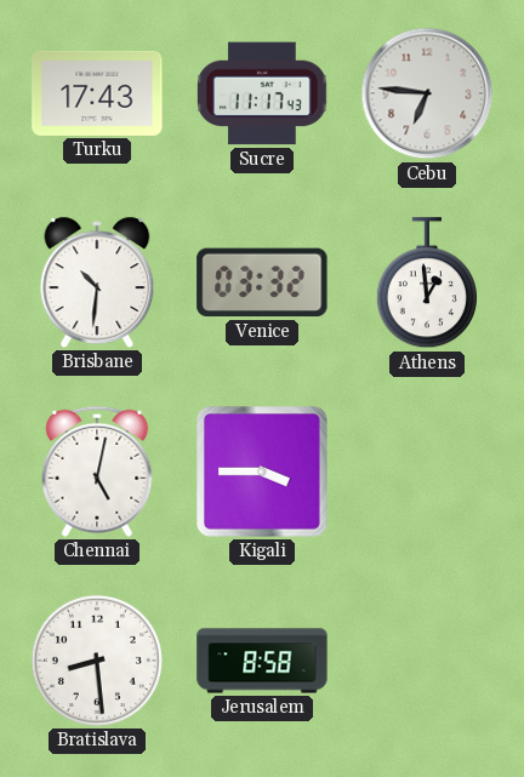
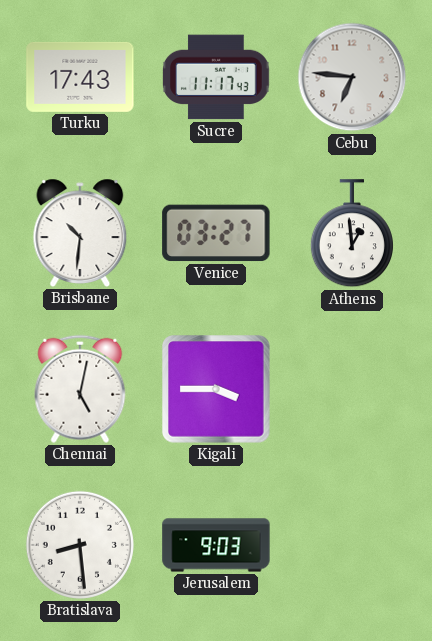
Venice: 03:32 -> 03:27 (216, 233)
Jerusalem: 8:58 -> 9:03 (216, 545)
